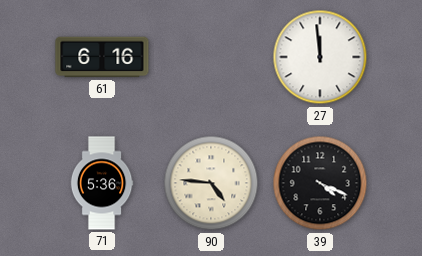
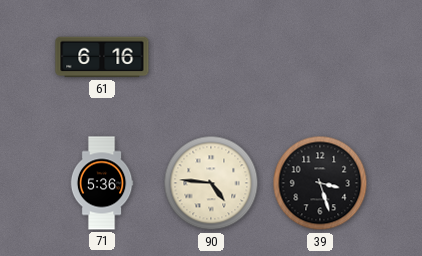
27: 11:59 -> none (320, 57)
39: 4:19 -> 3:27 (320, 183)
